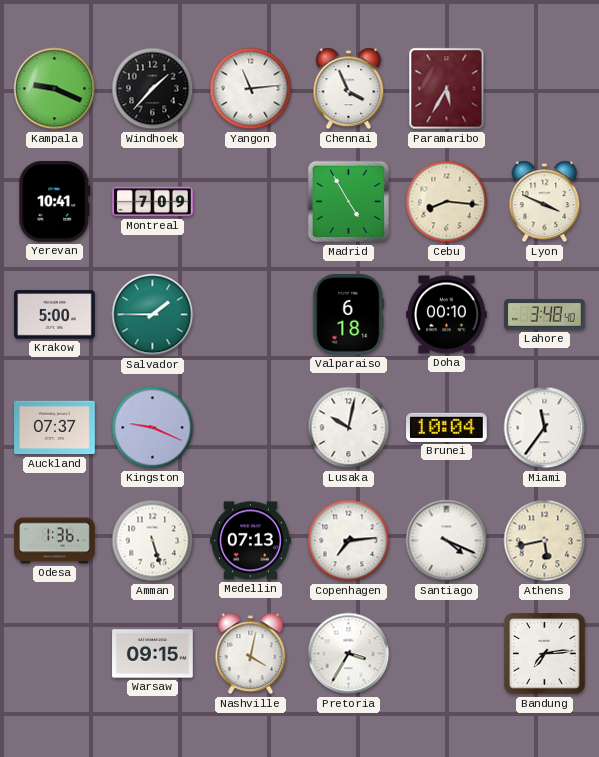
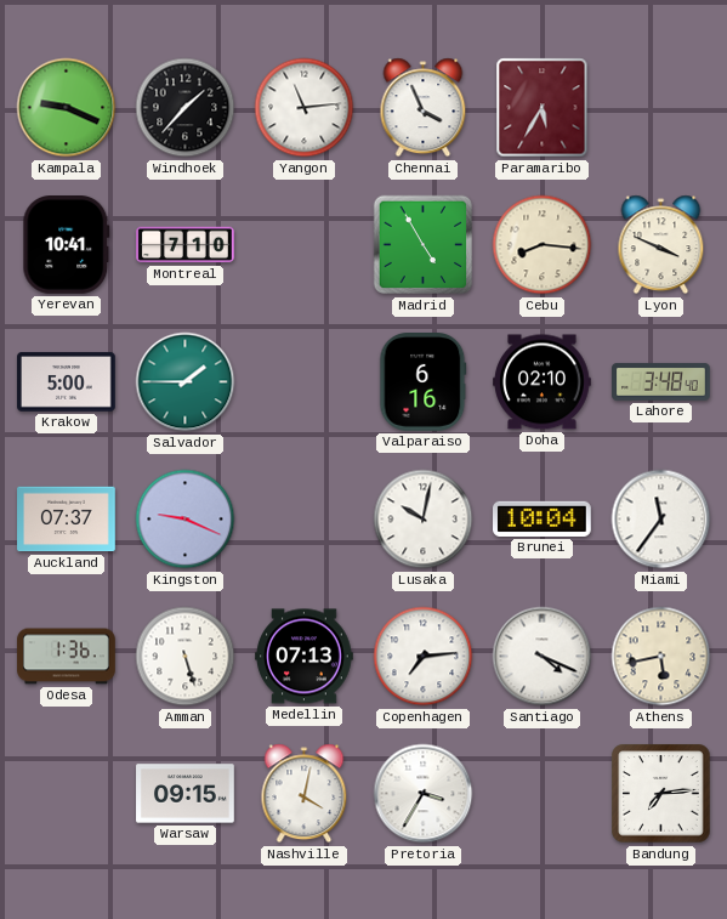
Montreal: 7:09 -> 7:10 (186, 245)
Valparaiso: 6:18 -> 6:16 (424, 382)
Doha: 00:10 -> 02:10 (543, 382)
